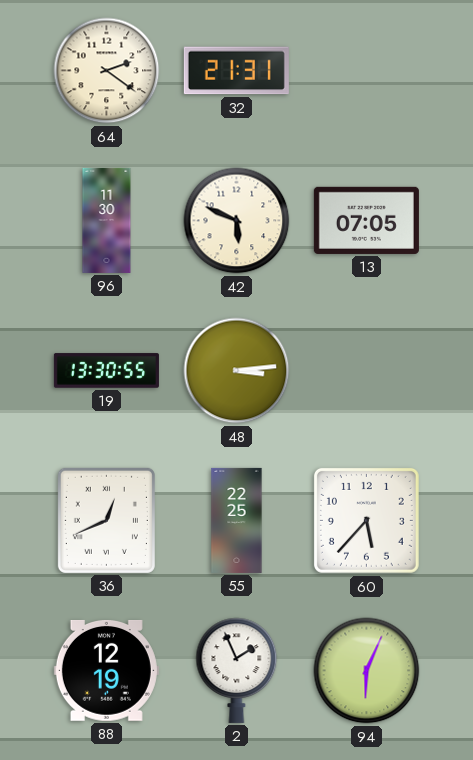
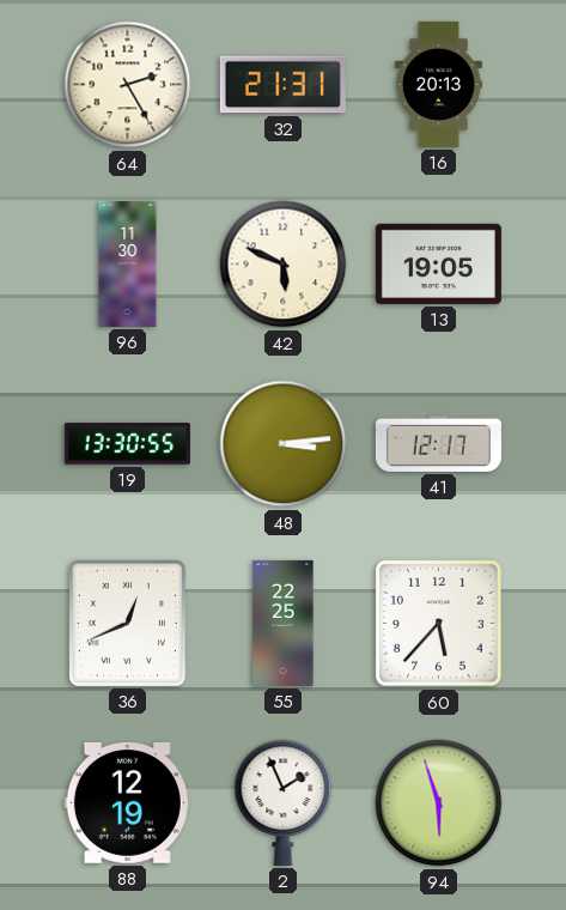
64: 2:21 -> 2:25 (128, 85)
16: none -> 20:13 (438, 84)
13: 07:05 -> 19:05 (438, 263)
41: none -> 12:17 (438, 443)
94: 6:04 -> 5:57 (439, 803)
